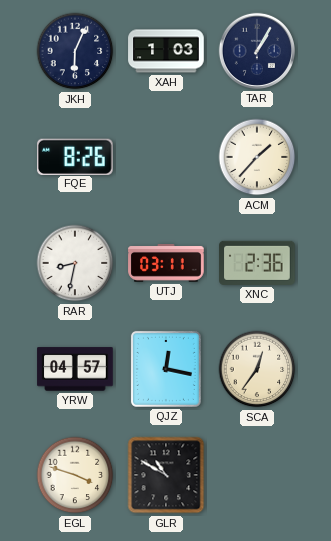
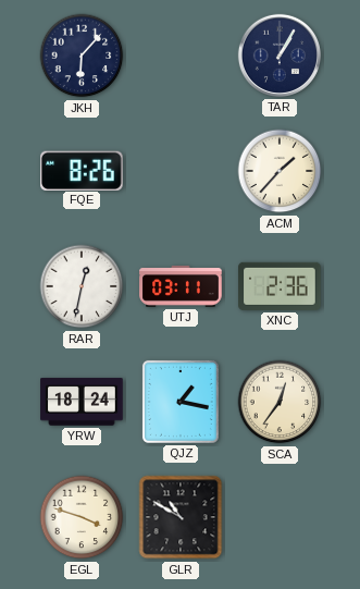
JKH: 6:04 -> 6:07 (82, 56)
XAH: 1:03 -> none (166, 51)
RAR: 8:32 -> 12:32 (82, 286)
YRW: 04:57 -> 18:24 (82, 402)
QJZ: 12:17 -> 1:17 (181, 402)
